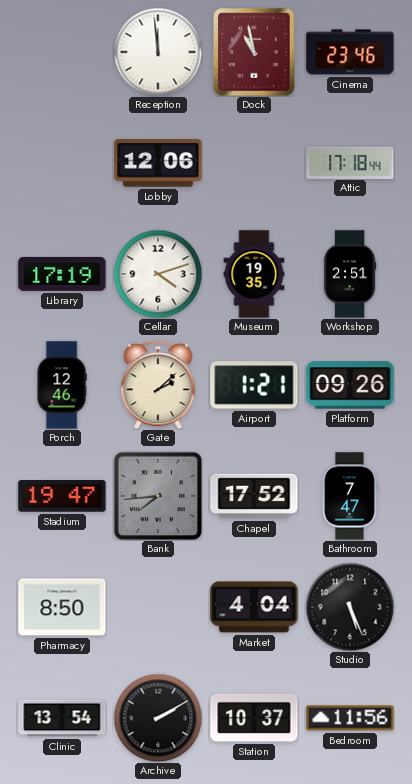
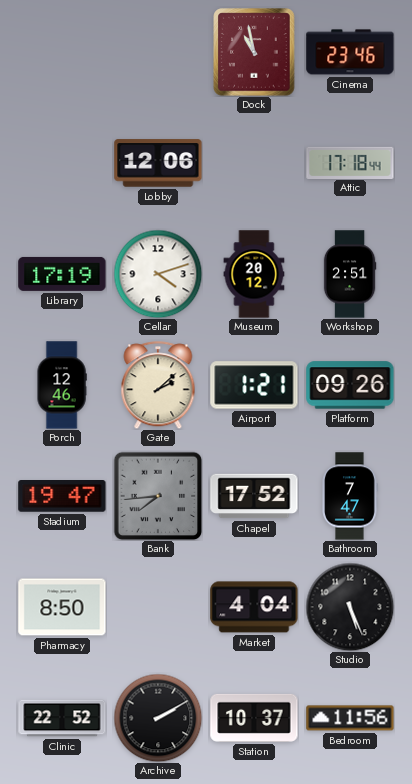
Reception: 11:59 -> none (158, 52)
Museum: 19:35 -> 20:12 (254, 274)
Clinic: 13:54 -> 22:52 (62, 718)
